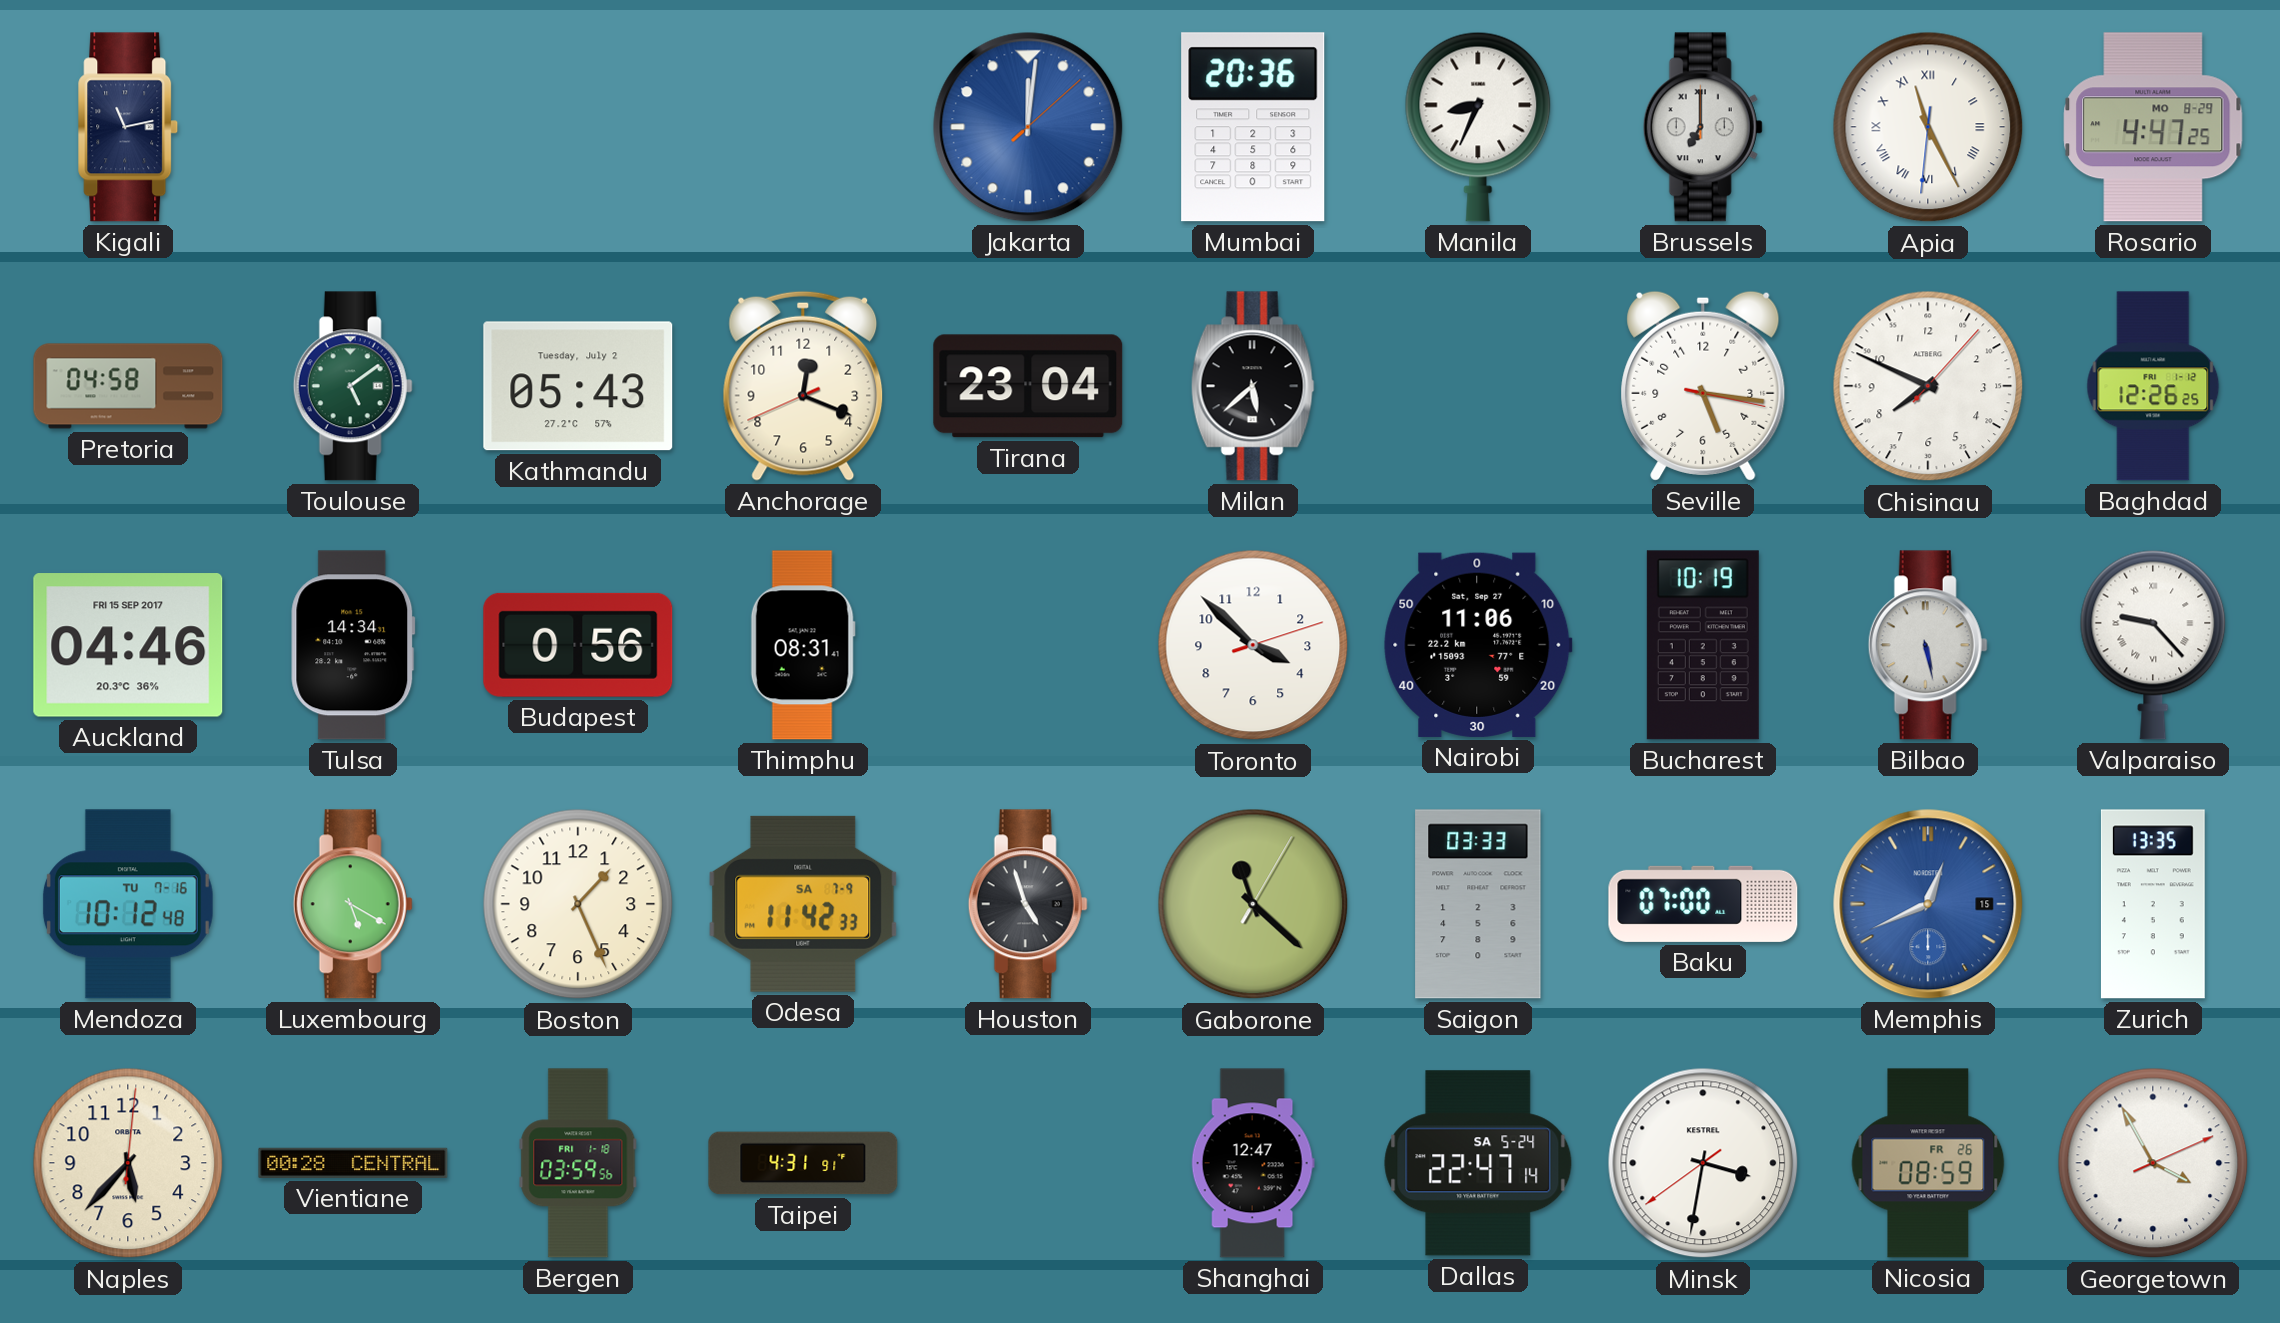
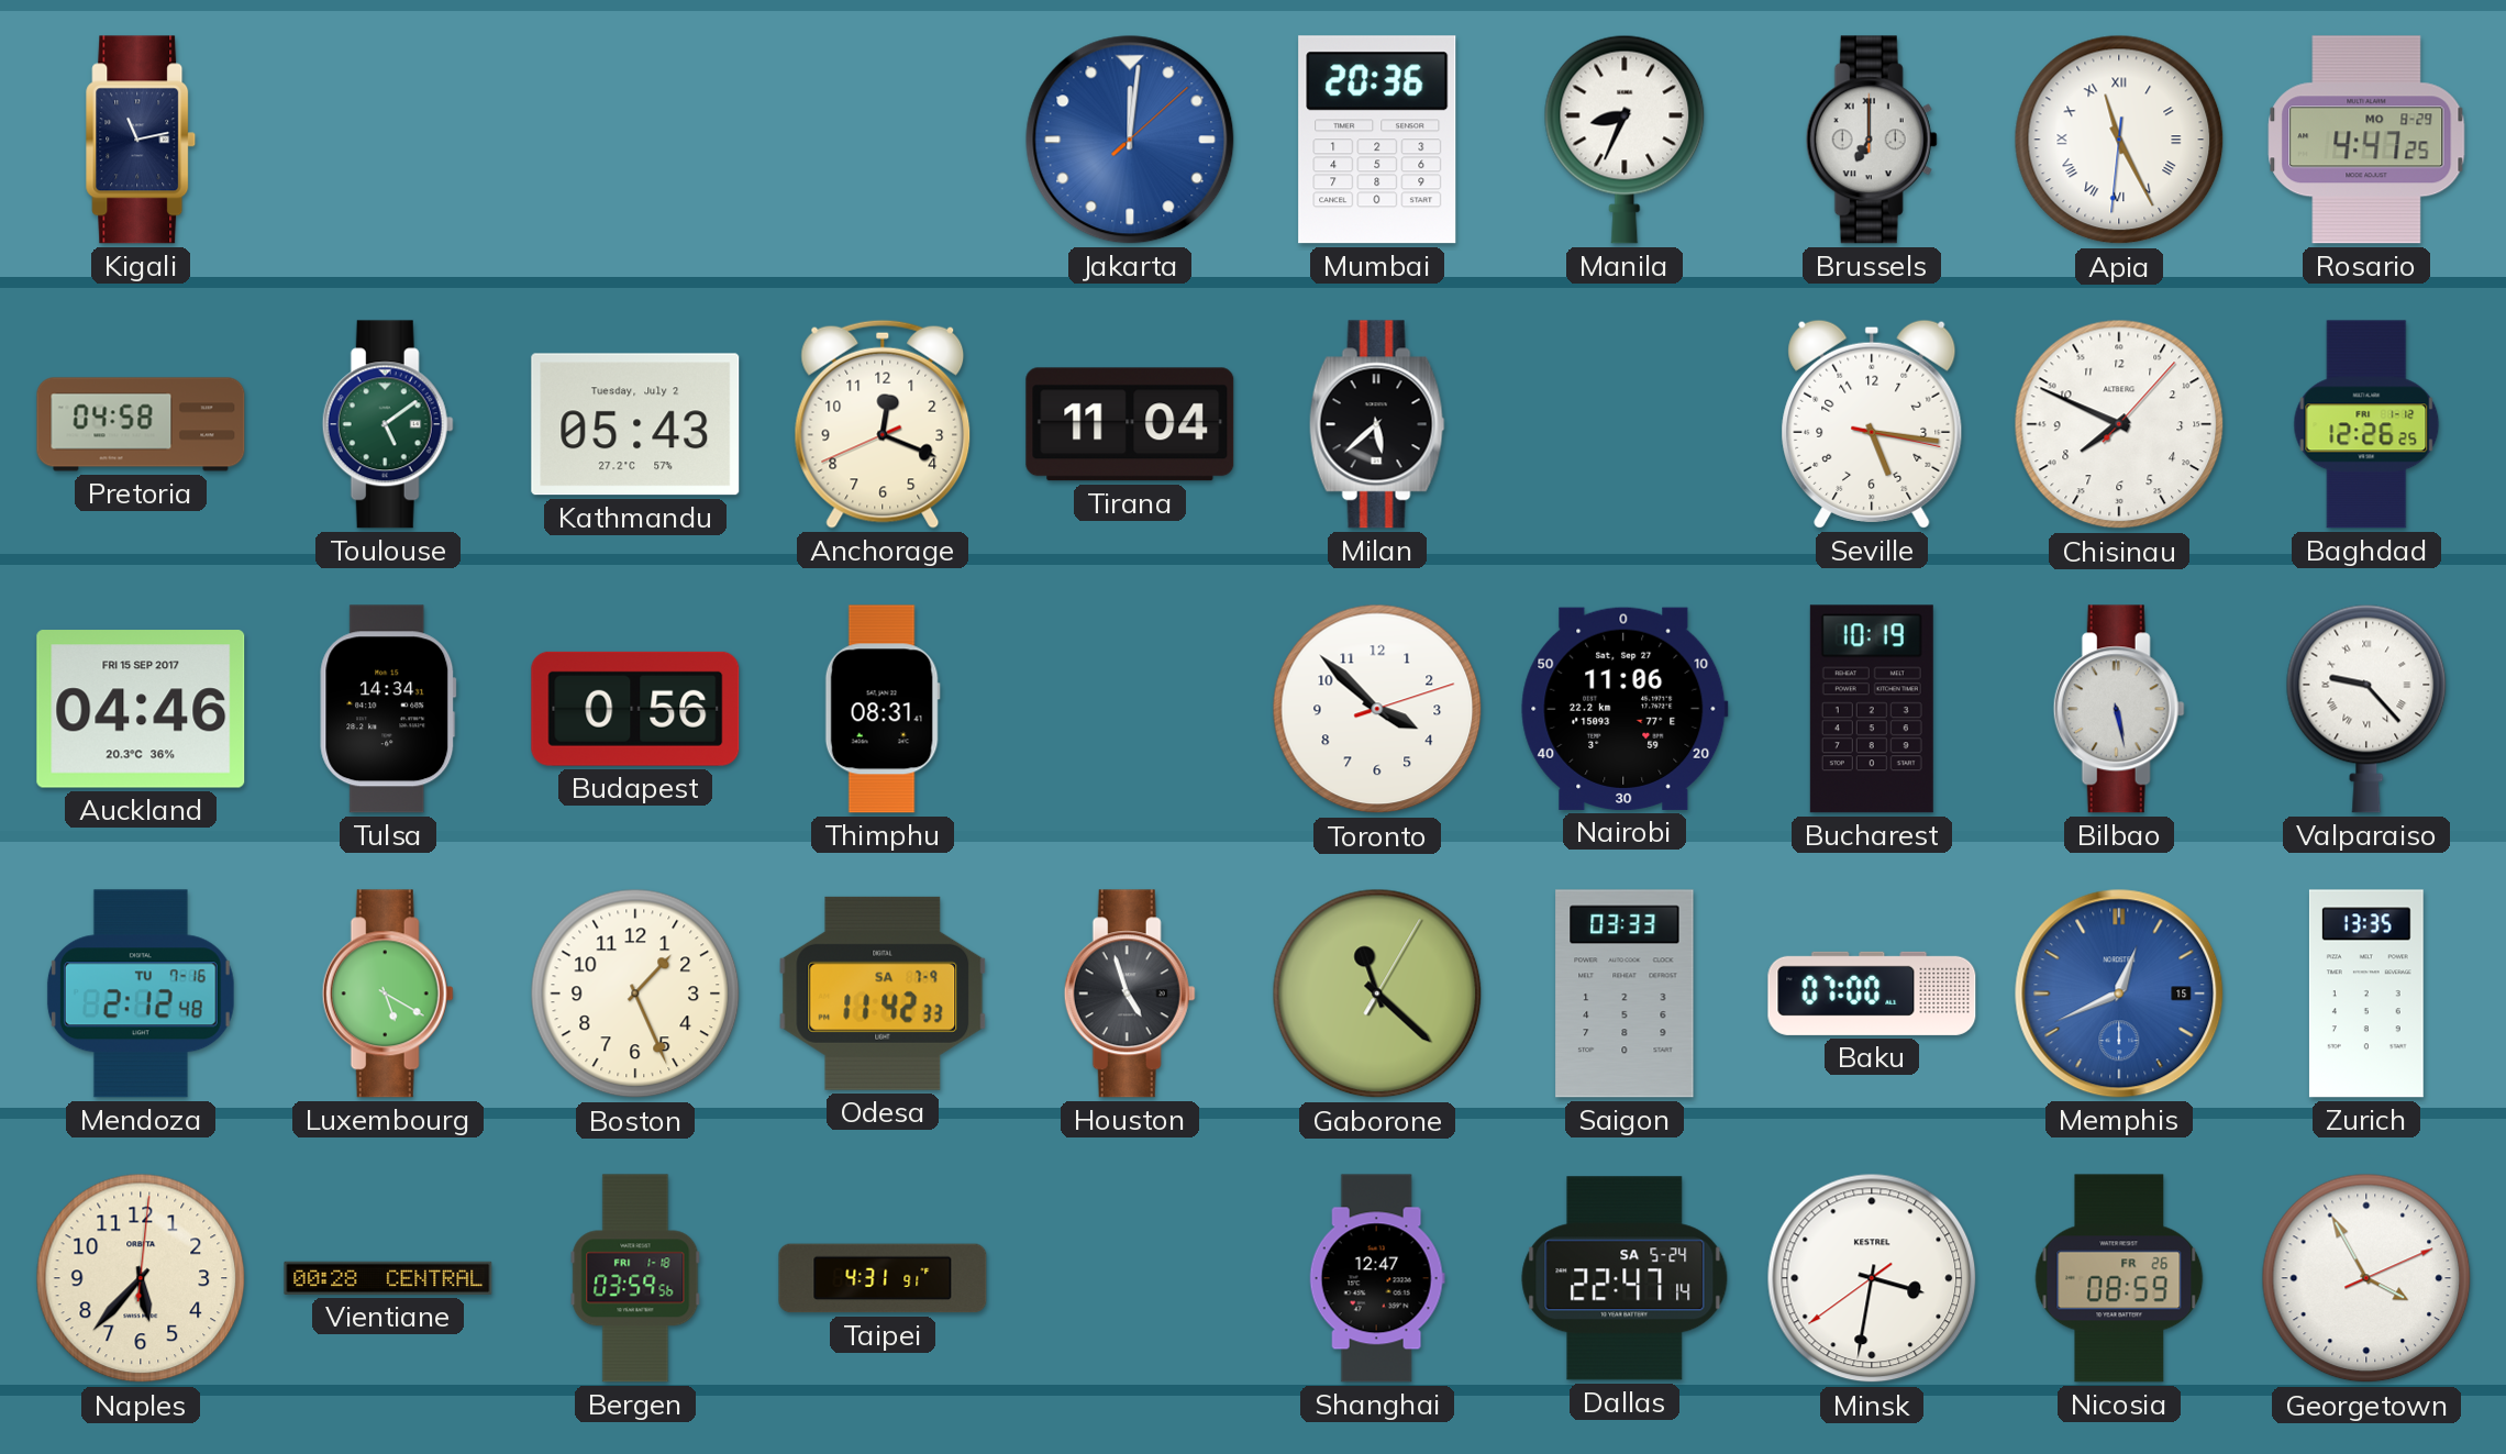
Tirana: 23:04 -> 11:04 (1130, 424)
Mendoza: 10:12 -> 2:12 (141, 994)
